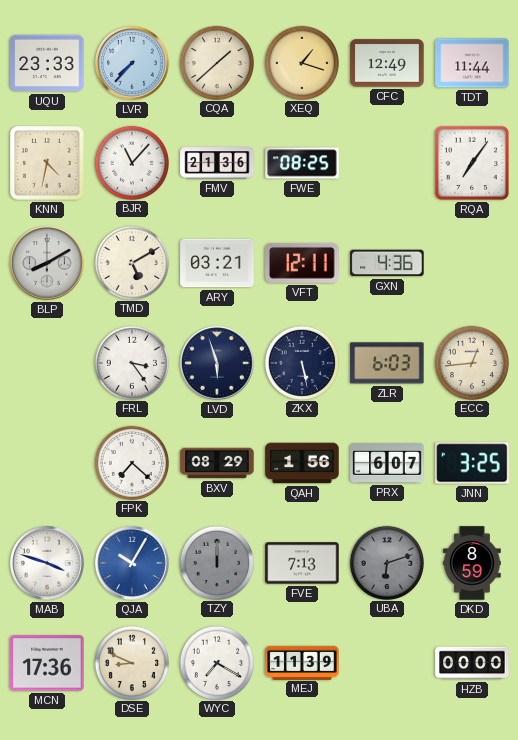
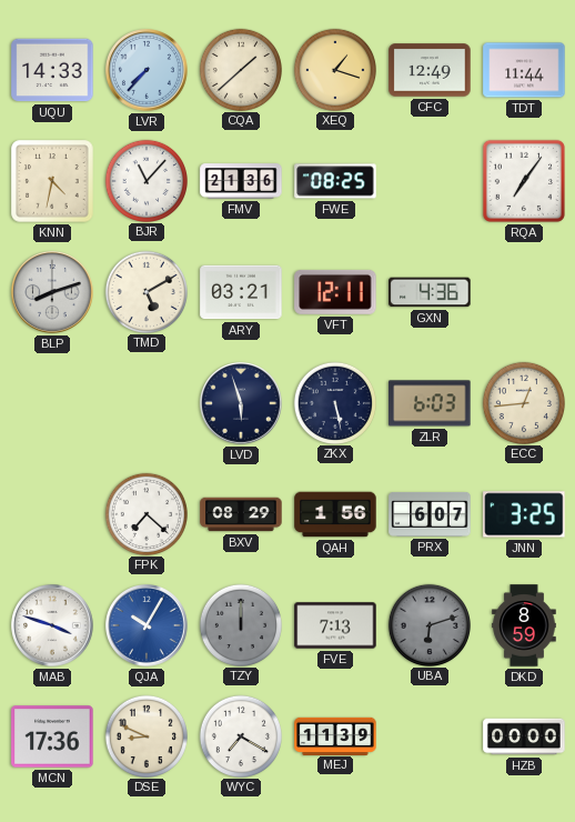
UQU: 23:33 -> 14:33 (52, 70)
BLP: 8:10 -> 8:12 (53, 293)
FRL: 3:24 -> none (131, 362)
